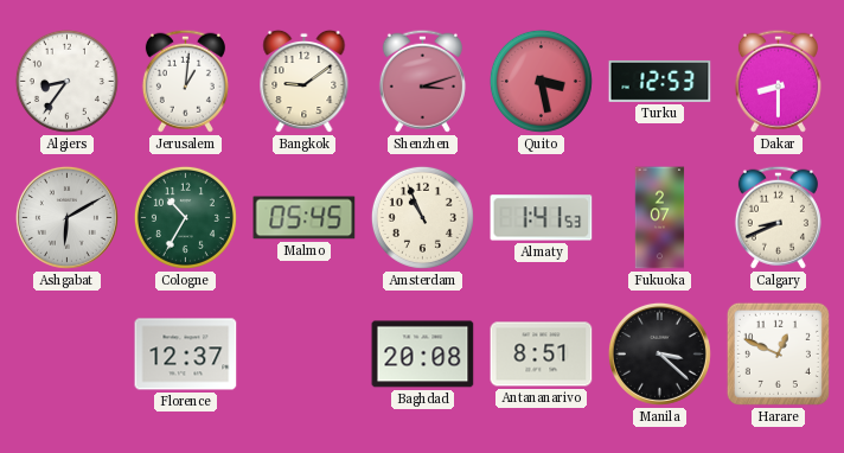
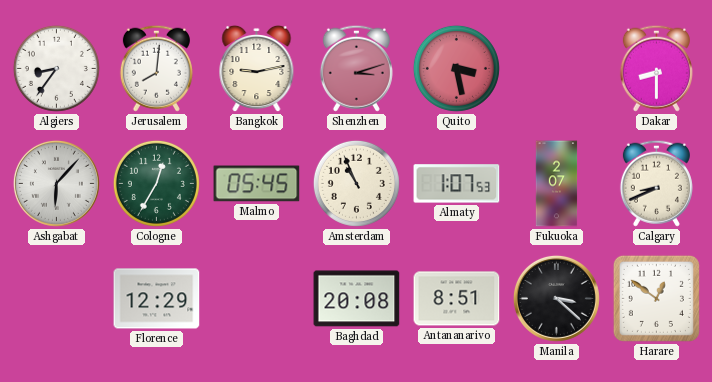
Jerusalem: 1:01 -> 8:01 (156, 68)
Bangkok: 9:09 -> 9:13 (257, 69)
Turku: 12:53 -> none (660, 81)
Ashgabat: 6:10 -> 6:07 (56, 183)
Cologne: 10:35 -> 12:35 (156, 183)
Almaty: 1:41 -> 1:07 (457, 184)
Florence: 12:37 -> 12:29 (157, 299)
Harare: 12:49 -> 12:51 (656, 298)
